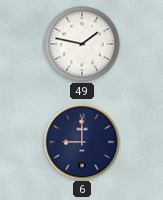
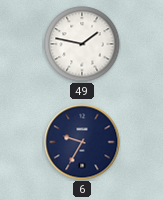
6: 9:00 -> 9:35 (82, 142)
